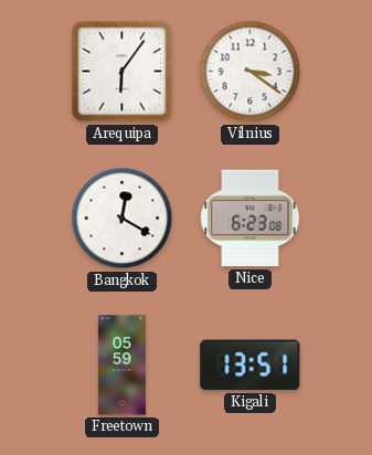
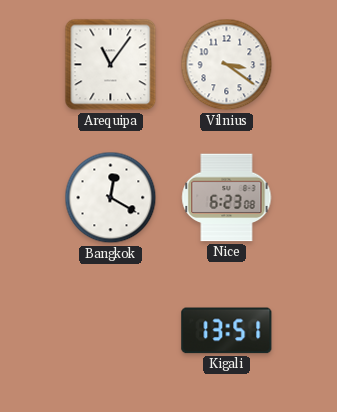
Arequipa: 6:06 -> 11:06 (111, 65)
Freetown: 05:59 -> none (121, 366)
